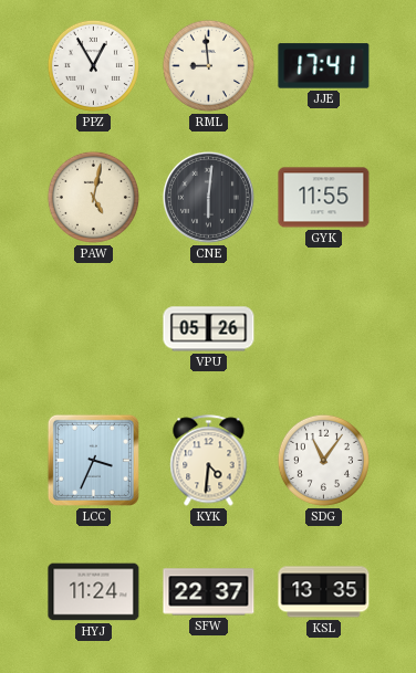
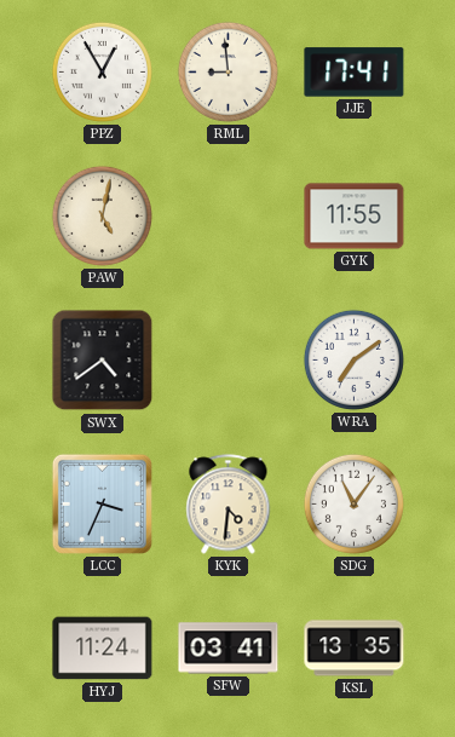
CNE: 6:01 -> none (208, 197)
SWX: none -> 4:39 (103, 361)
VPU: 05:26 -> none (209, 329)
WRA: none -> 7:09 (353, 359)
SFW: 22:37 -> 03:41 (229, 649)
